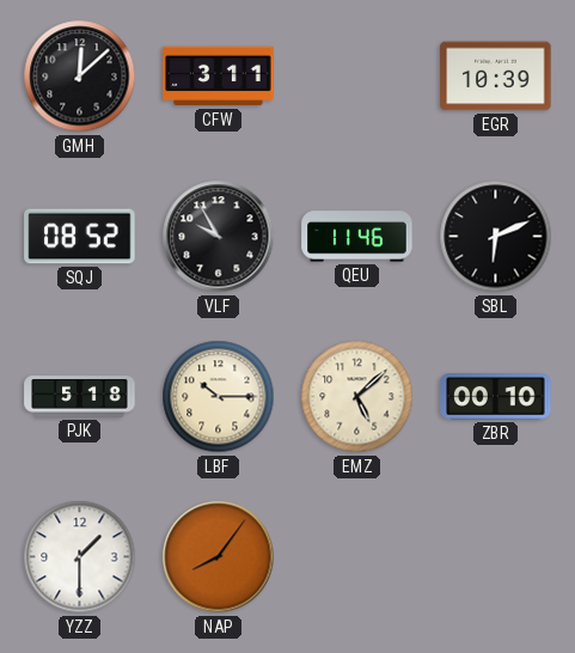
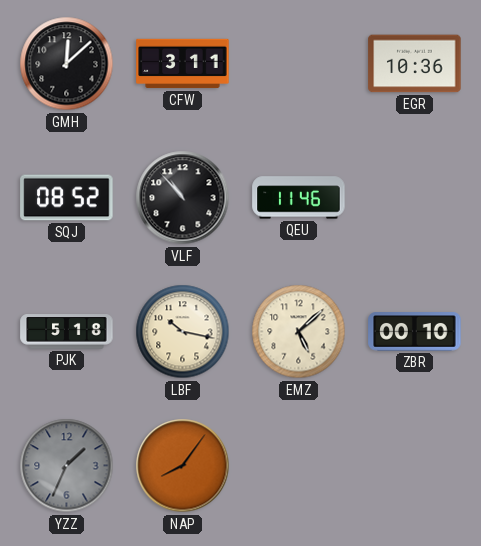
EGR: 10:39 -> 10:36 (415, 64)
VLF: 9:55 -> 10:53 (183, 198)
SBL: 6:11 -> none (496, 237)
LBF: 10:15 -> 10:17 (183, 332)
YZZ: 1:30 -> 1:34 (67, 466)
YZZ dial: white -> grey (67, 466)
